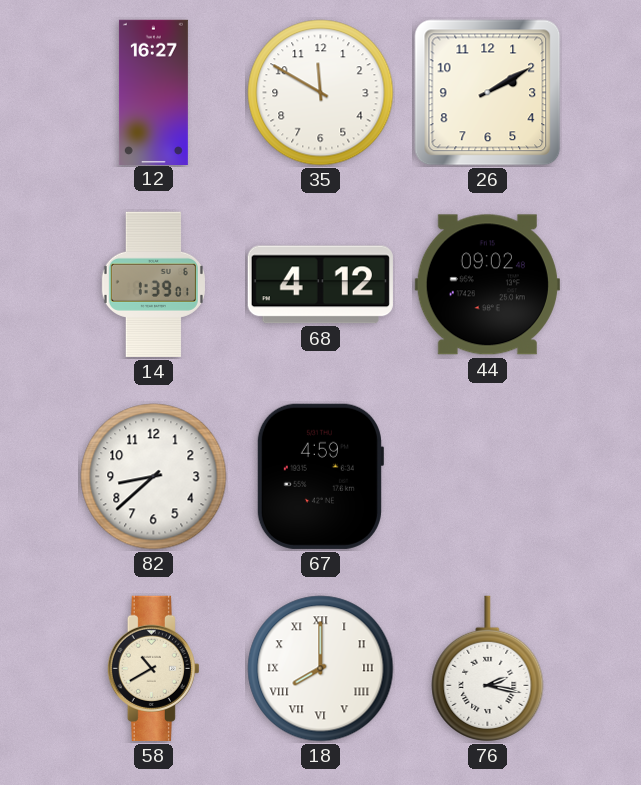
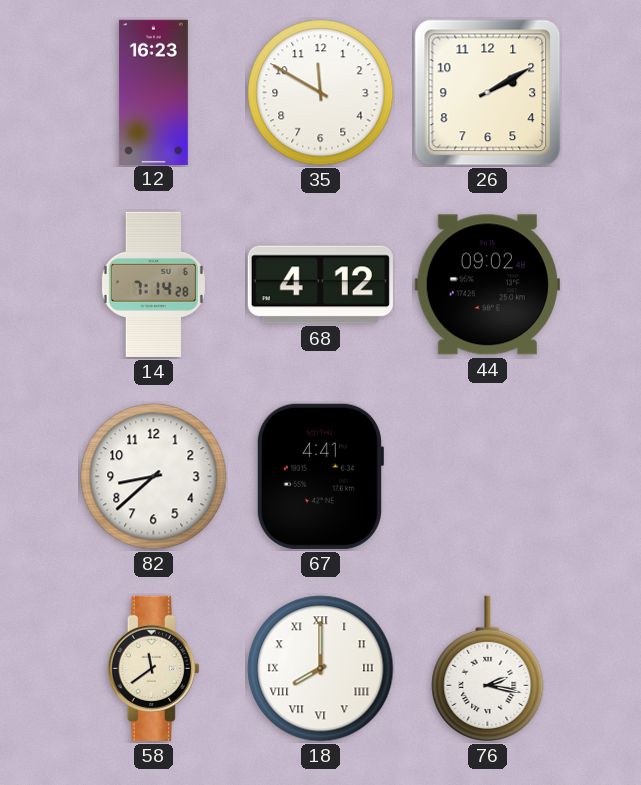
12: 16:27 -> 16:23 (153, 92)
14: 1:39 -> 7:14 (153, 284)
67: 4:59 -> 4:41 (320, 476)
58: 10:40 -> 11:39 (153, 668)
